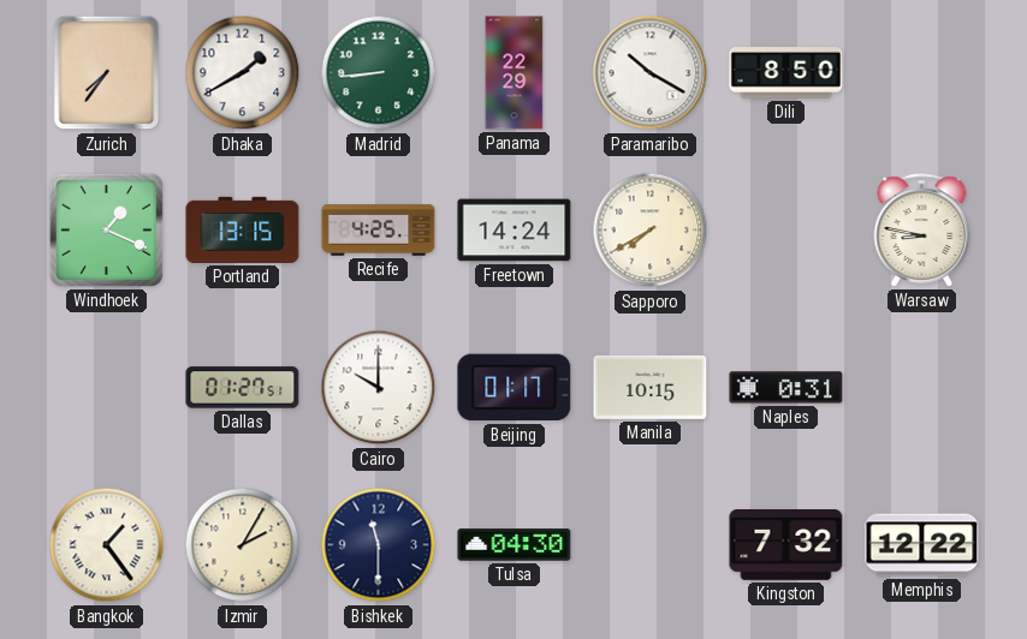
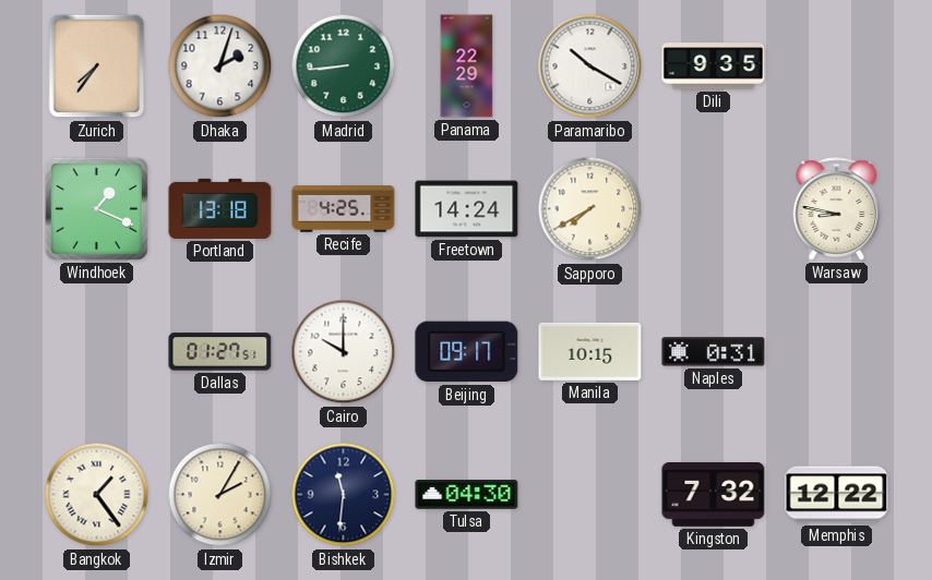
Dhaka: 1:40 -> 2:03 (220, 67)
Dili: 8:50 -> 9:35 (714, 67)
Portland: 13:15 -> 13:18 (220, 208)
Beijing: 01:17 -> 09:17 (467, 352)
Bishkek: 11:30 -> 11:31 (344, 495)
